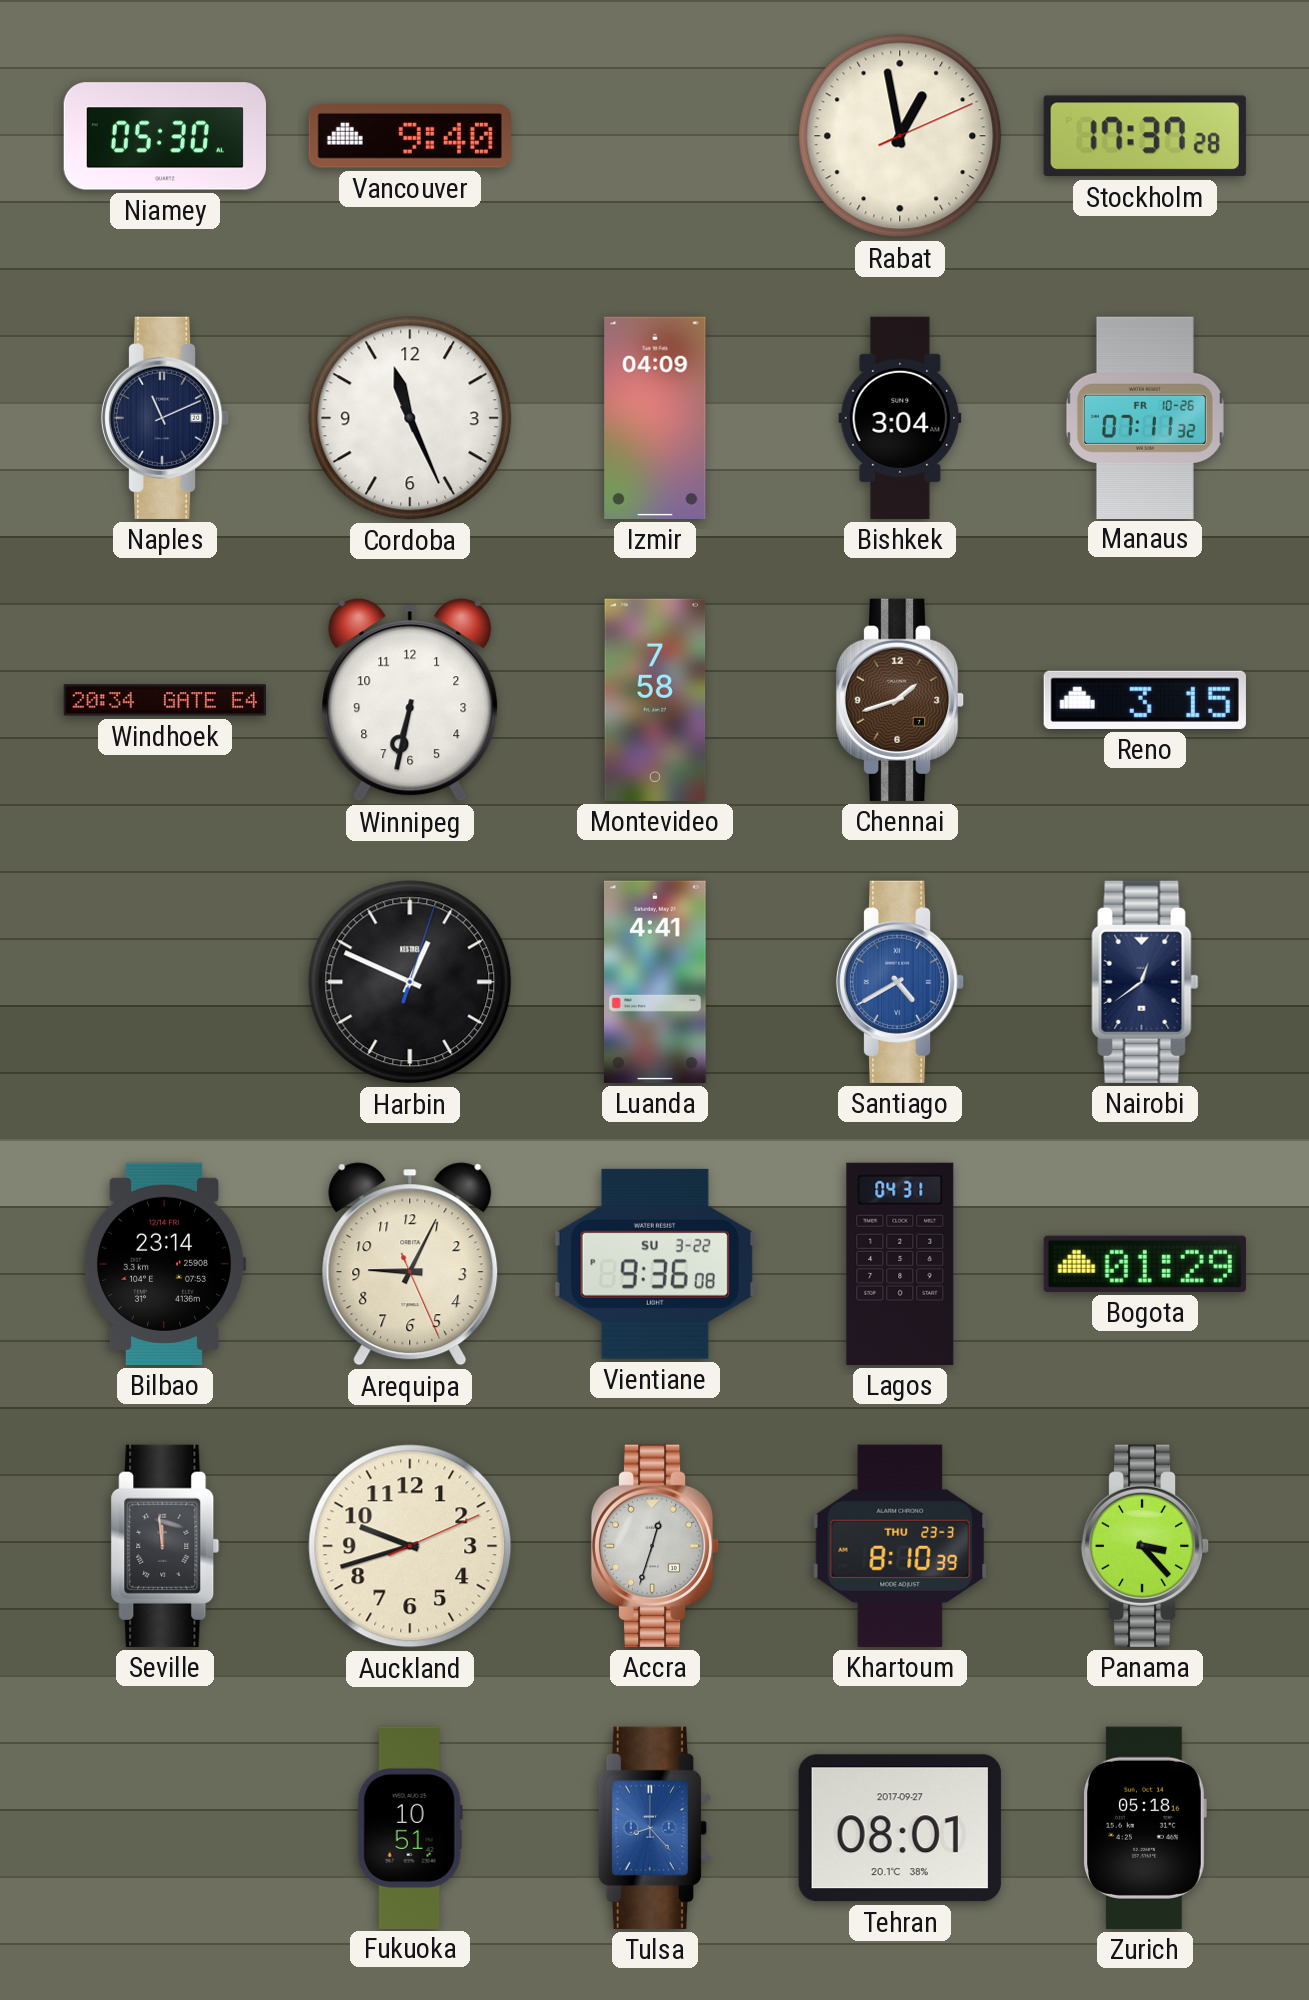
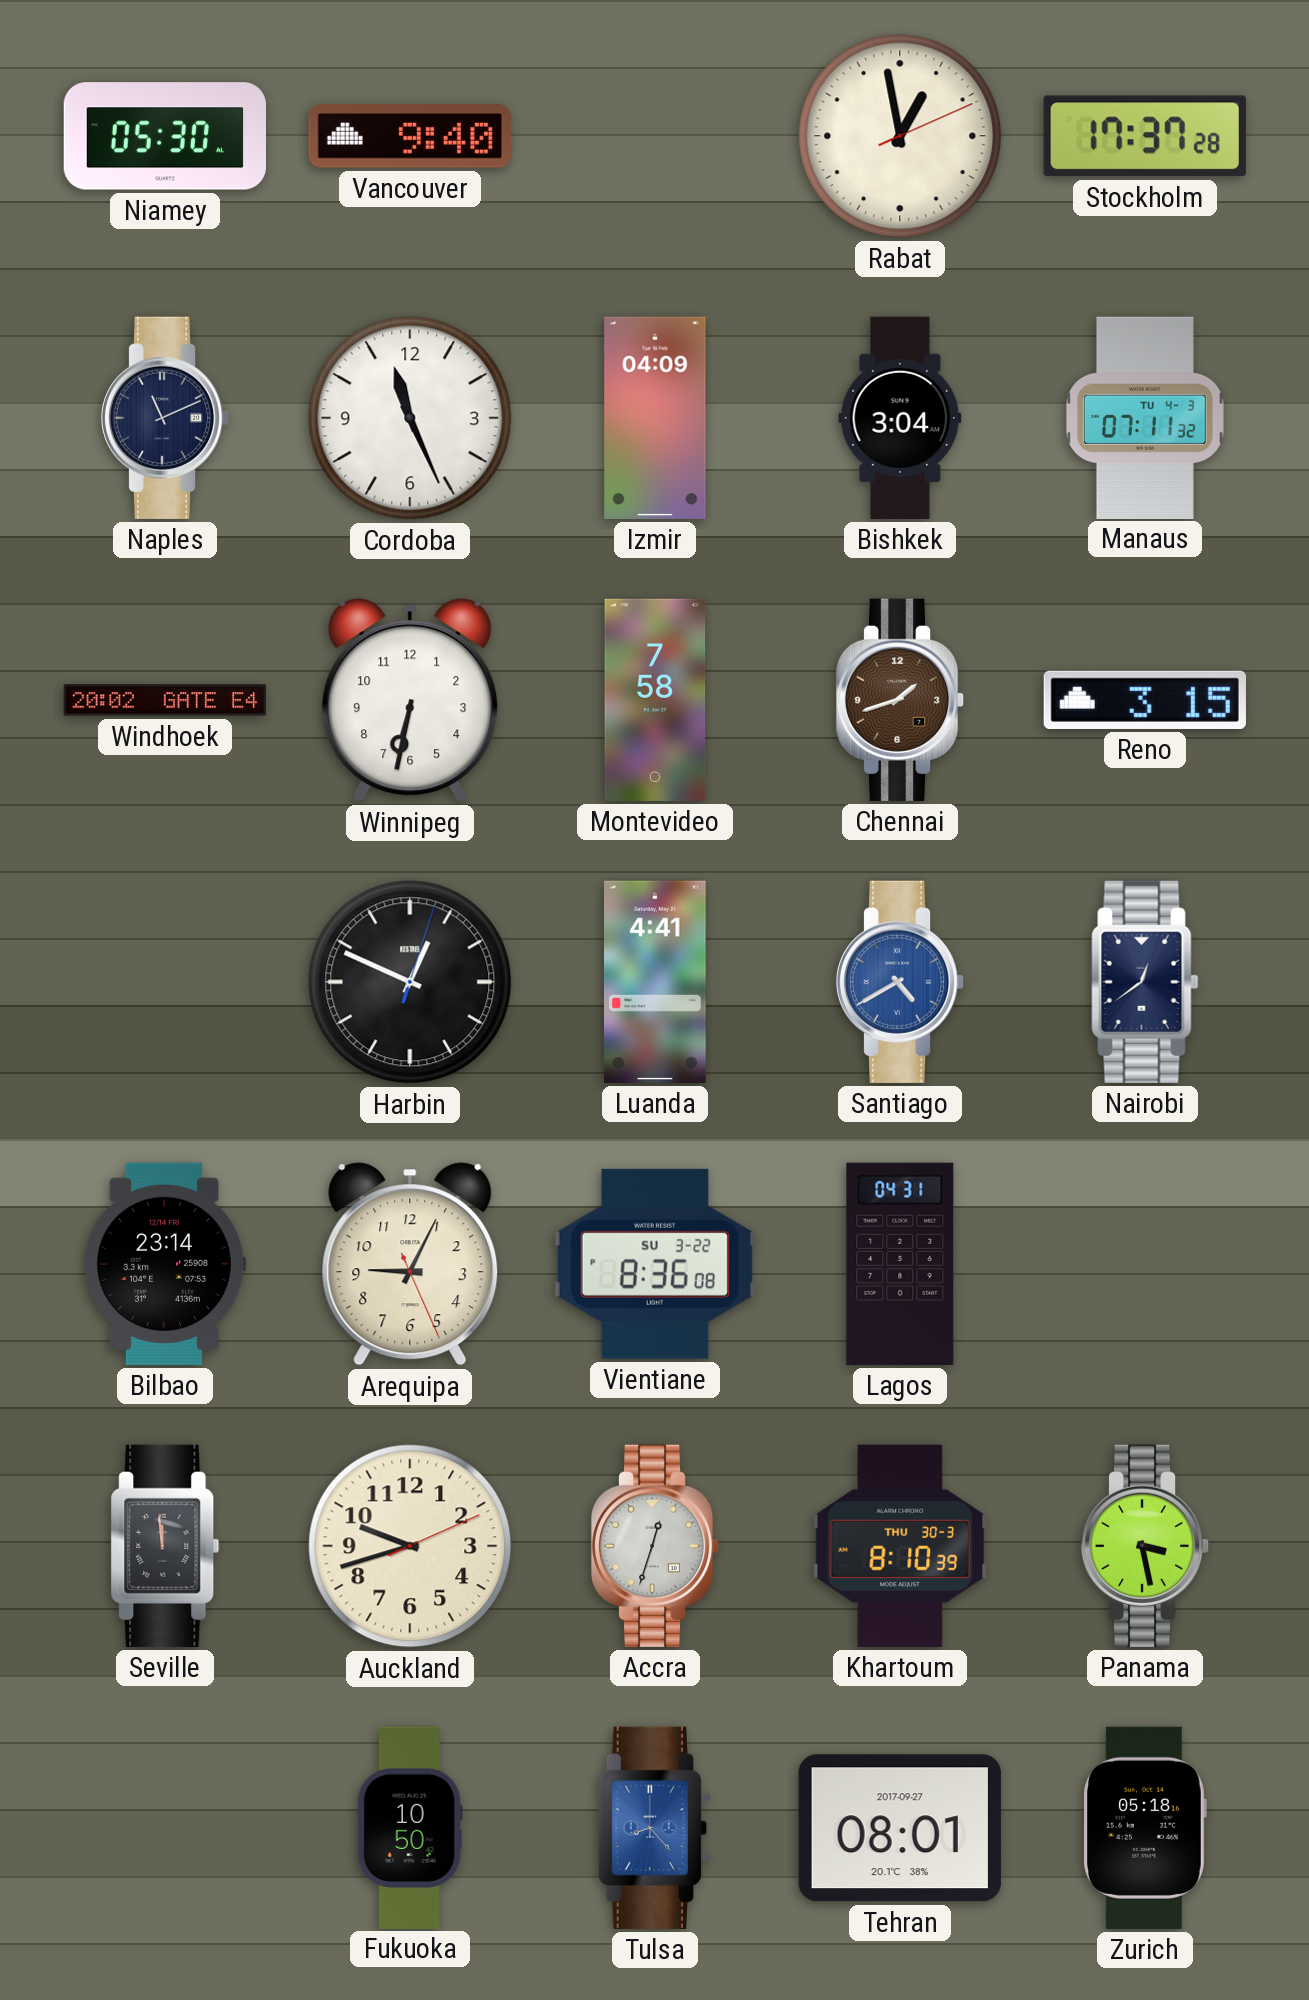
Manaus date: FR 10-26 -> TU 4-3 (1145, 417)
Windhoek: 20:34 -> 20:02 (165, 700)
Vientiane: 9:36 -> 8:36 (655, 1264)
Bogota: 01:29 -> none (1145, 1264)
Khartoum date: THU 23-3 -> THU 30-3 (900, 1546)
Panama: 3:23 -> 3:28 (1145, 1546)
Fukuoka: 10:51 -> 10:50 (410, 1827)
